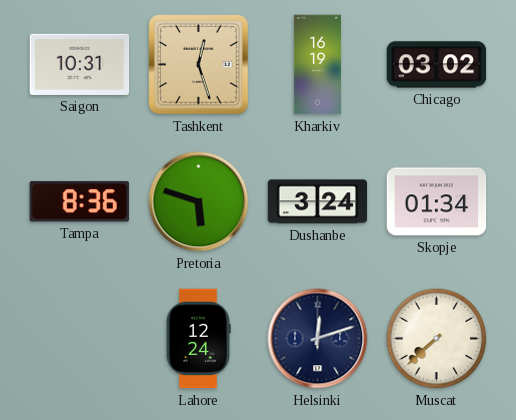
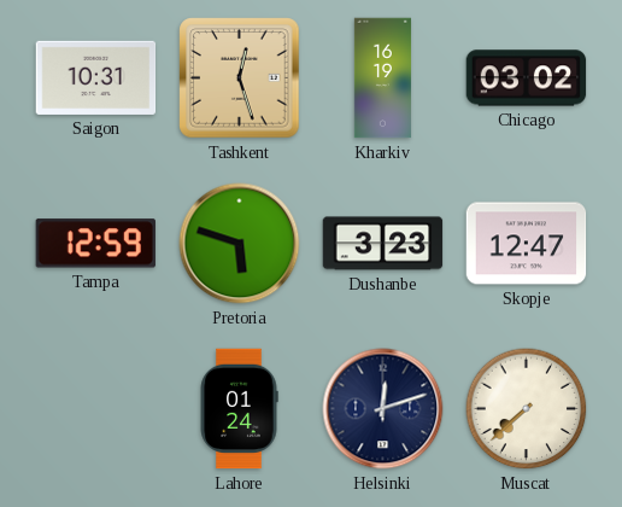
Tampa: 8:36 -> 12:59 (95, 244)
Dushanbe: 3:24 -> 3:23 (383, 244)
Skopje: 01:34 -> 12:47 (527, 244)
Lahore: 12:24 -> 01:24 (239, 409)
